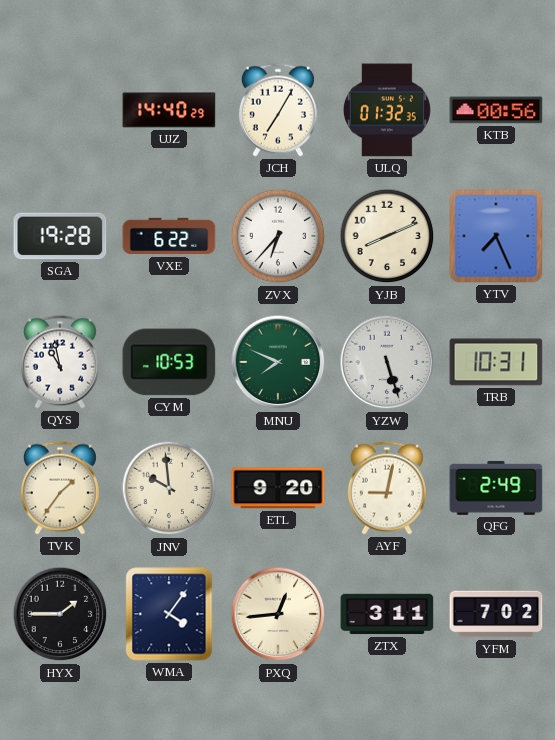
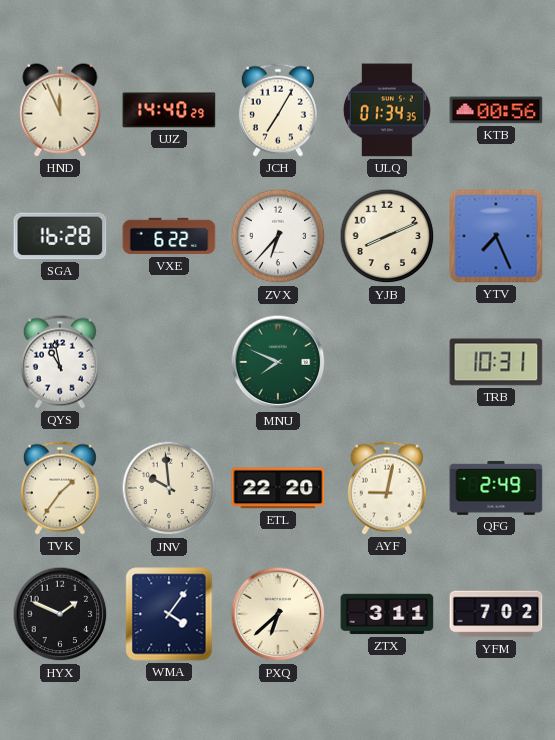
HND: none -> 11:56 (60, 110)
ULQ: 01:32 -> 01:34 (387, 110)
SGA: 19:28 -> 16:28 (60, 236)
CYM: 10:53 -> none (169, 362)
YZW: 5:27 -> none (387, 362)
ETL: 9:20 -> 22:20 (278, 488)
HYX: 1:45 -> 1:49 (60, 614)
PXQ: 12:44 -> 6:38 (278, 614)
